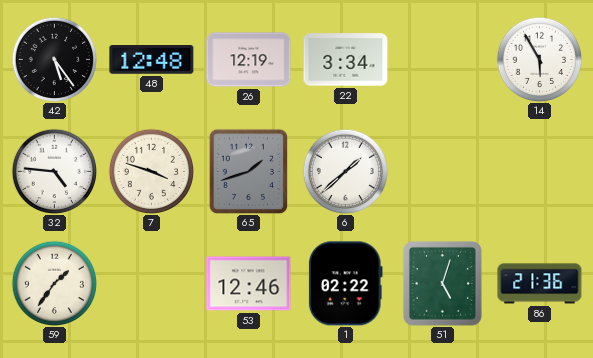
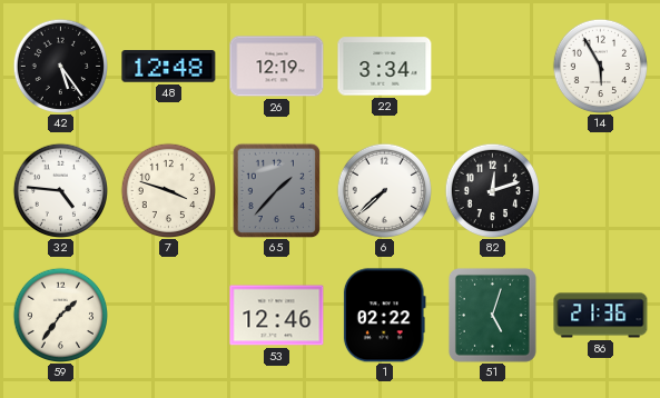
65: 1:42 -> 1:37 (277, 190)
6: 1:38 -> 7:38 (384, 190)
82: none -> 12:12 (492, 190)
